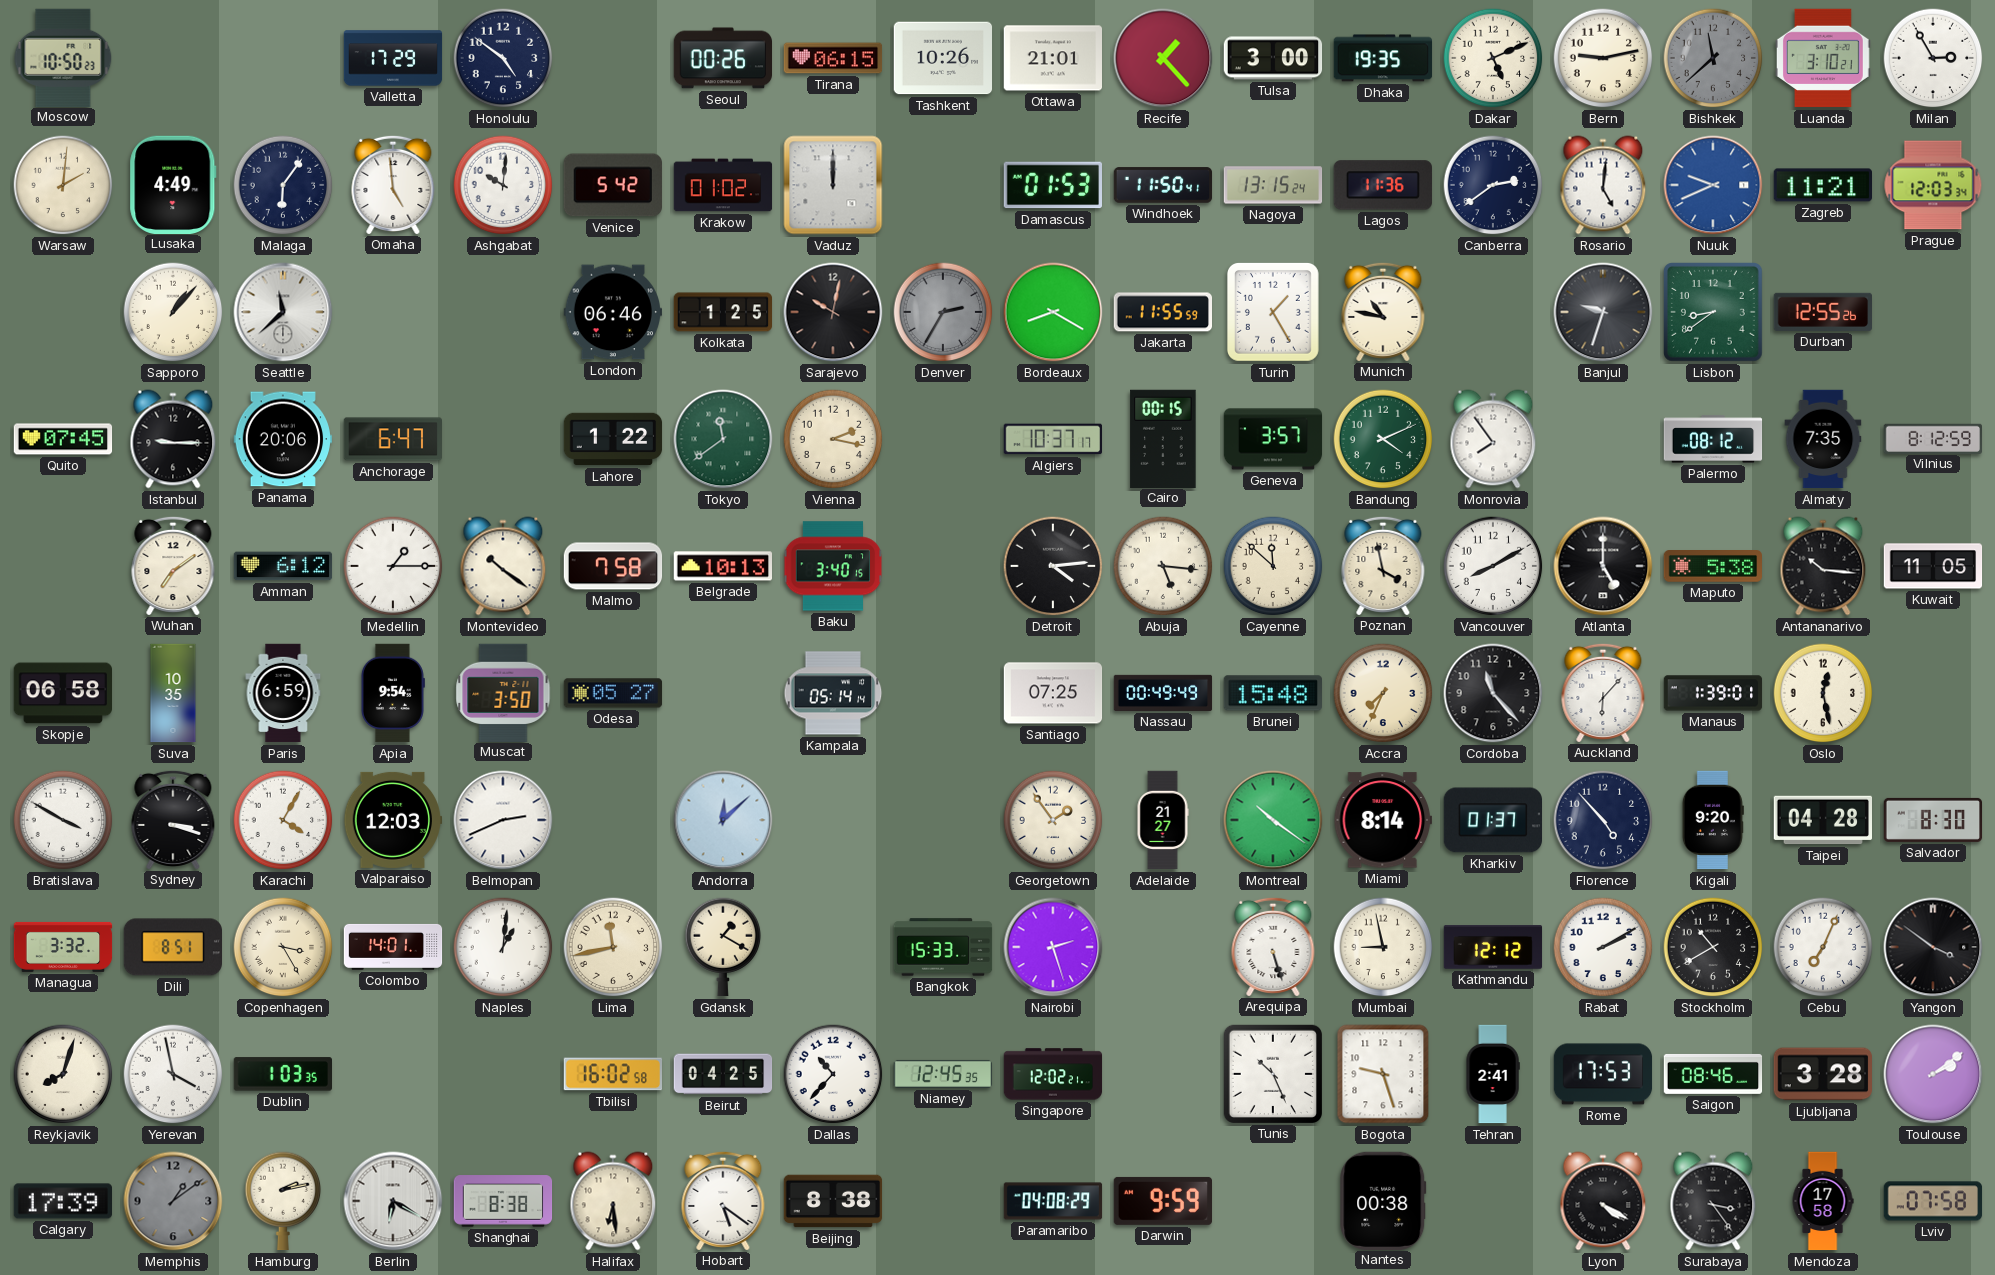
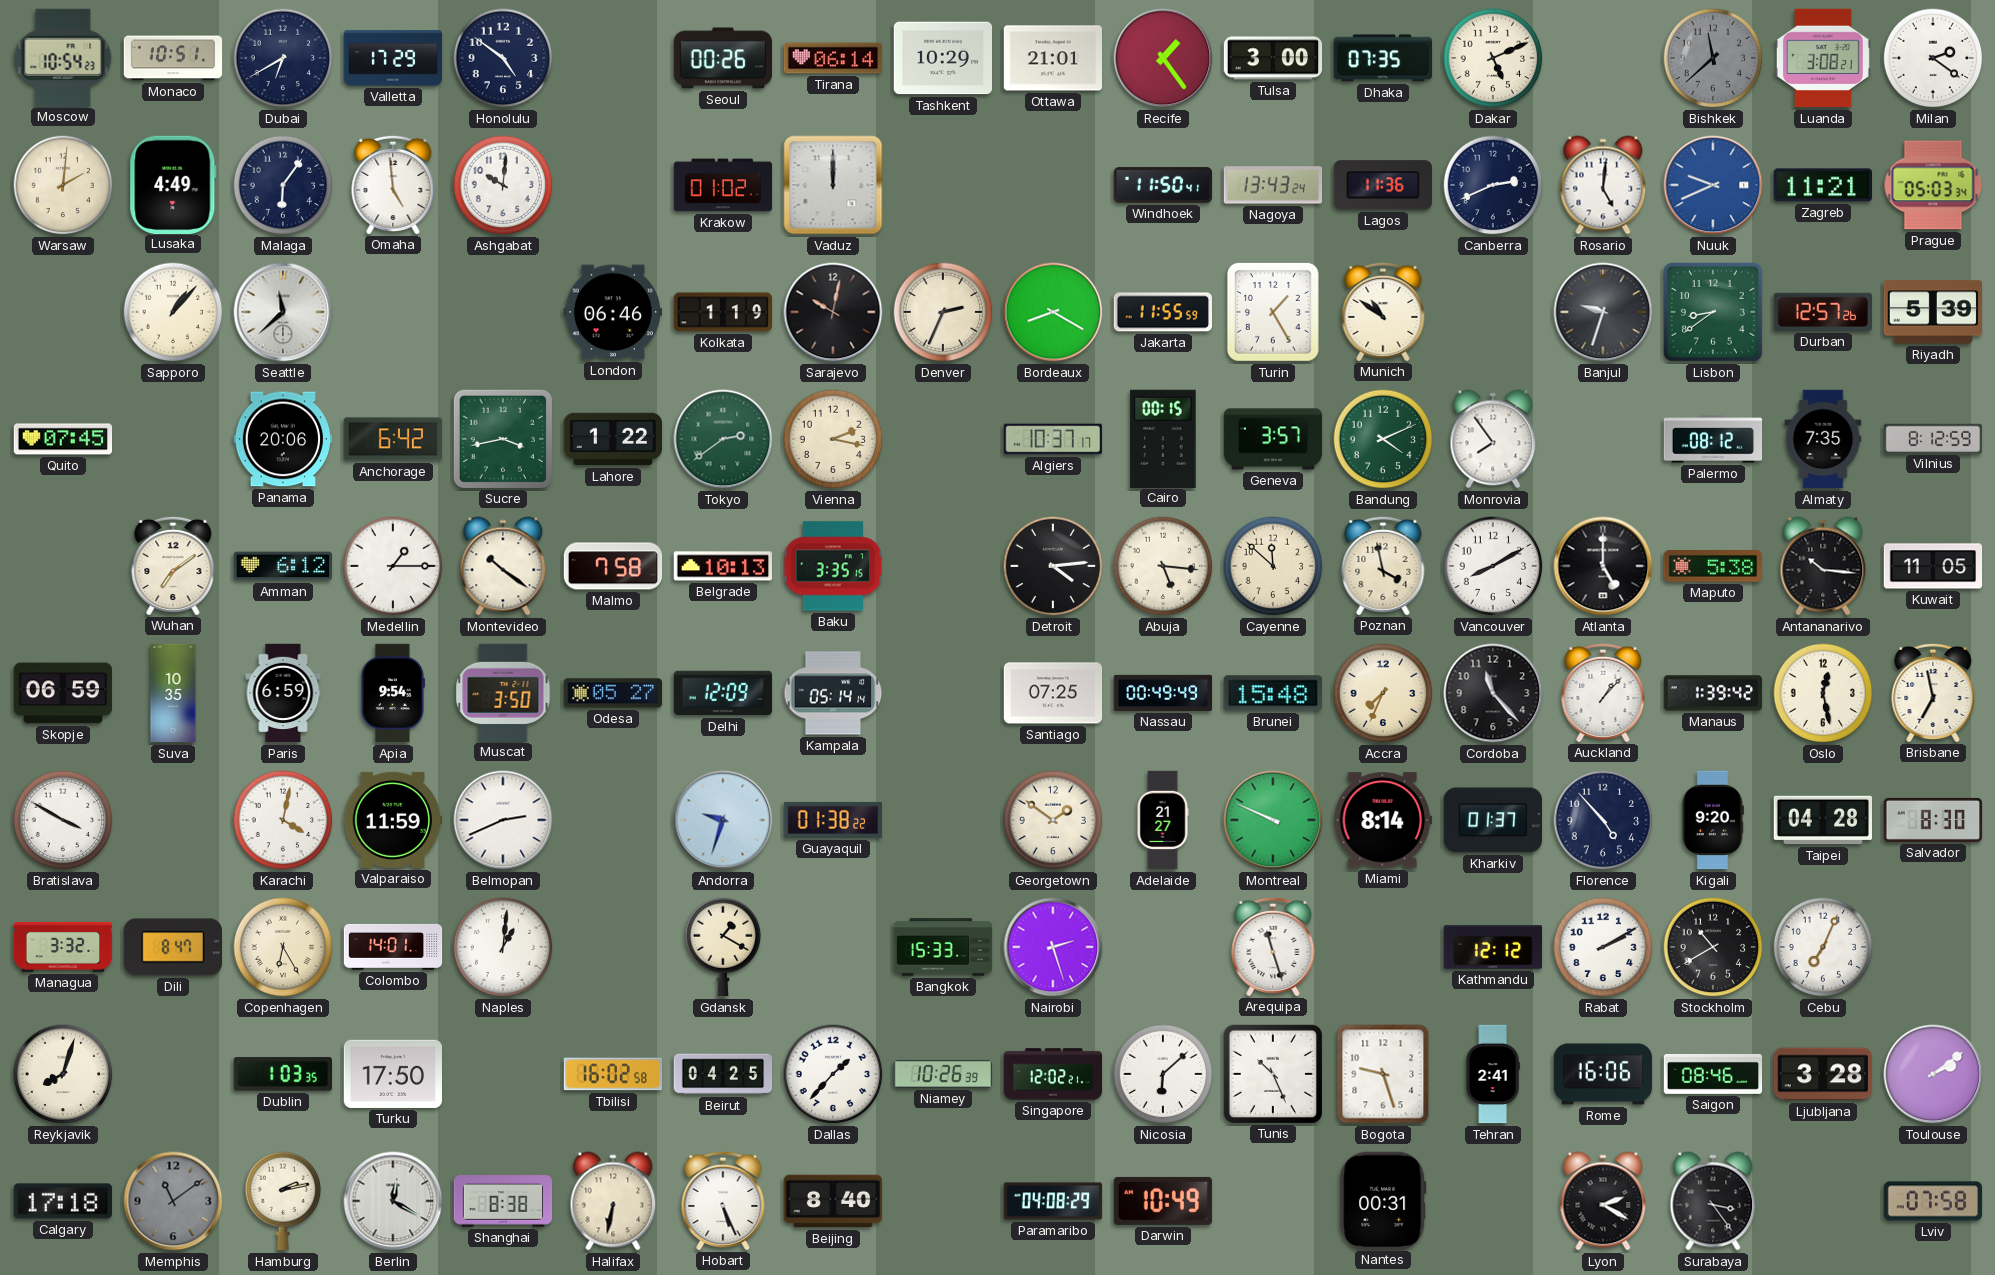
Moscow: 10:50 -> 10:54 (63, 57)
Monaco: none -> 10:51 (173, 58)
Dubai: none -> 6:40 (283, 58)
Tirana: 06:15 -> 06:14 (833, 58)
Tashkent: 10:26 -> 10:29 (943, 58)
Recife: 1:23 -> 1:24 (1163, 58)
Dhaka: 19:35 -> 07:35 (1383, 58)
Bern: 9:13 -> none (1603, 58)
Luanda: 3:10 -> 3:08 (1823, 58)
Milan: 2:55 -> 2:21 (1933, 58)
Venice: 5:42 -> none (613, 185)
Damascus: 01:53 -> none (1052, 185)
Nagoya: 13:15 -> 13:43 (1273, 185)
Canberra: 2:39 -> 2:41 (1493, 185)
Prague: 12:03 -> 05:03 (1933, 185)
Kolkata: 1:25 -> 1:19 (723, 312)
Denver: 2:35 -> 2:34 (943, 312)
Denver dial: grey -> cream (943, 312)
Munich: 10:47 -> 10:51 (1383, 311)
Durban: 12:55 -> 12:57 (1822, 312)
Riyadh: none -> 5:39 (1932, 312)
Istanbul: 9:15 -> none (173, 439)
Anchorage: 6:47 -> 6:42 (392, 439)
Sucre: none -> 3:43 (502, 438)
Tokyo: 11:39 -> 2:39 (723, 439)
Baku: 3:40 -> 3:35 (833, 566)
Skopje: 06:58 -> 06:59 (62, 693)
Delhi: none -> 12:09 (723, 693)
Auckland: 6:07 -> 1:07 (1603, 692)
Manaus: 1:39:01 -> 1:39:42 (1713, 693)
Brisbane: none -> 6:58 (1933, 692)
Sydney: 3:18 -> none (173, 819)
Karachi: 4:05 -> 4:02 (283, 820)
Valparaiso: 12:03 -> 11:59 (393, 820)
Andorra: 12:08 -> 9:33 (723, 820)
Guayaquil: none -> 01:38 (833, 820)
Georgetown: 1:54 -> 1:51 (1053, 820)
Montreal: 10:21 -> 9:49 (1273, 820)
Dili: 8:51 -> 8:47 (172, 947)
Copenhagen: 3:25 -> 6:25 (283, 947)
Lima: 11:43 -> none (613, 947)
Arequipa: 5:27 -> 11:27 (1273, 946)
Mumbai: 8:58 -> none (1383, 947)
Yangon: 3:51 -> none (1933, 947)
Yerevan: 3:58 -> none (173, 1074)
Turku: none -> 17:50 (392, 1074)
Dallas: 10:37 -> 1:37 (833, 1074)
Niamey: 12:45 -> 10:26 (943, 1074)
Nicosia: none -> 6:08 (1163, 1074)
Rome: 17:53 -> 16:06 (1603, 1074)
Calgary: 17:39 -> 17:18 (63, 1201)
Memphis: 1:09 -> 11:09 (173, 1201)
Berlin: 6:20 -> 12:20 (393, 1201)
Halifax: 6:29 -> 6:32 (613, 1201)
Hobart: 5:21 -> 5:26 (723, 1200)
Beijing: 8:38 -> 8:40 (833, 1201)
Darwin: 9:59 -> 10:49 (1162, 1201)
Nantes: 00:38 -> 00:31 (1383, 1200)
Lyon: 4:20 -> 2:20 (1603, 1201)
Mendoza: 17:58 -> none (1823, 1201)
